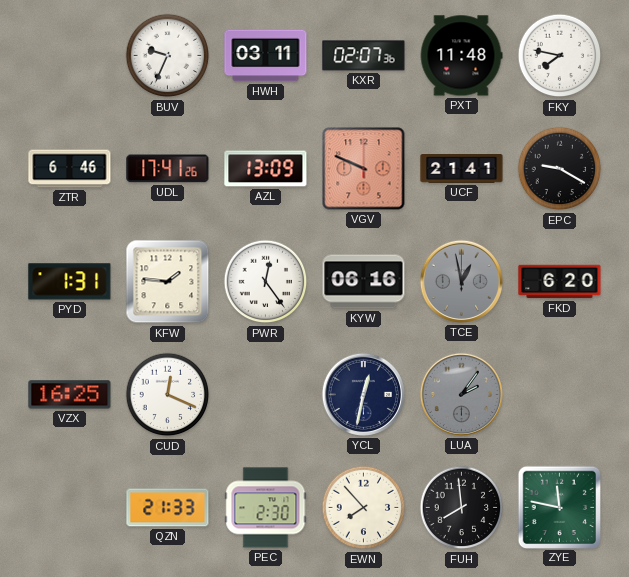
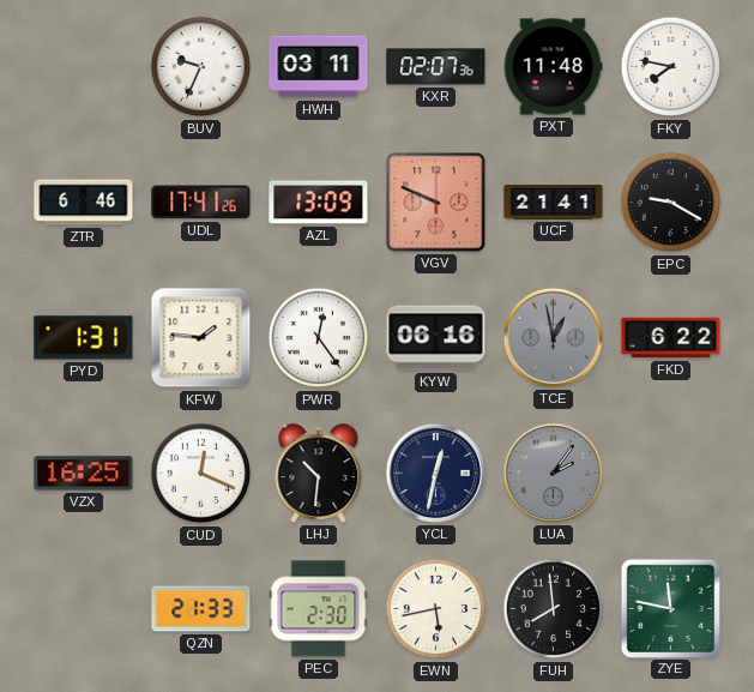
FKD: 6:20 -> 6:22 (671, 338)
LHJ: none -> 10:31 (319, 474)
EWN: 7:53 -> 5:43 (436, 609)
